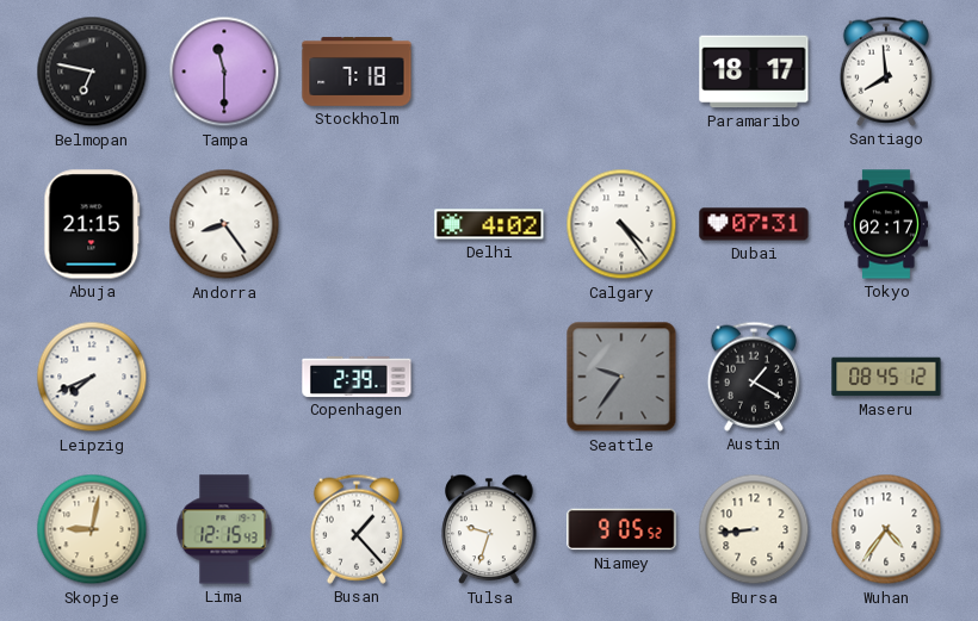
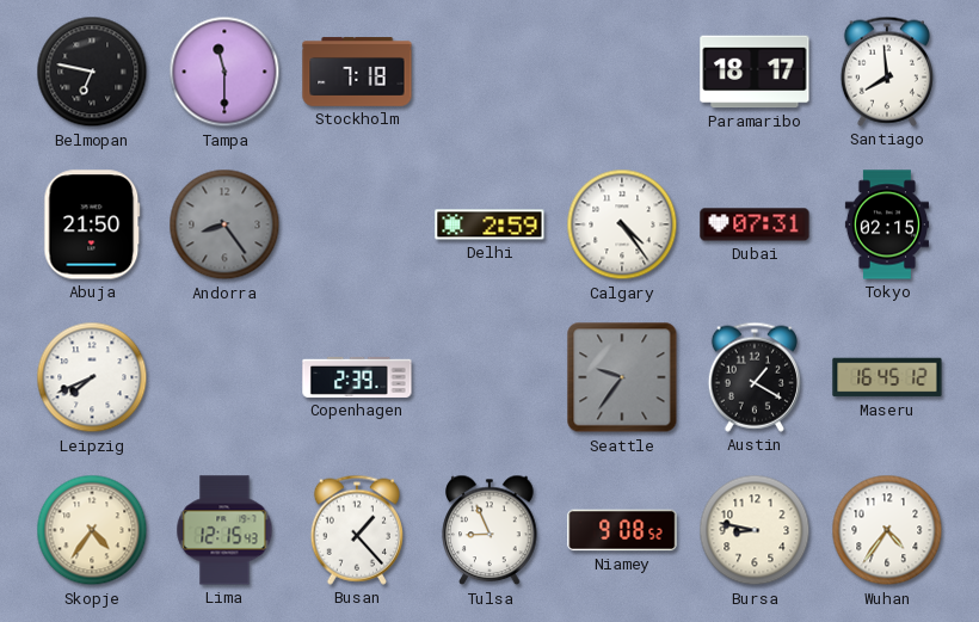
Abuja: 21:15 -> 21:50 (92, 224)
Andorra dial: white -> grey (224, 224)
Delhi: 4:02 -> 2:59 (489, 224)
Tokyo: 02:17 -> 02:15 (887, 224)
Maseru: 08:45 -> 16:45 (887, 377)
Skopje: 9:02 -> 4:36 (92, 530)
Tulsa: 9:33 -> 8:56 (489, 530)
Niamey: 9:05 -> 9:08 (622, 530)
Bursa: 8:44 -> 8:47 (755, 530)
